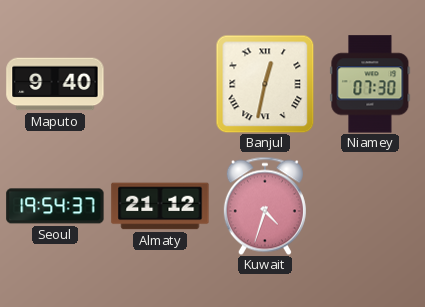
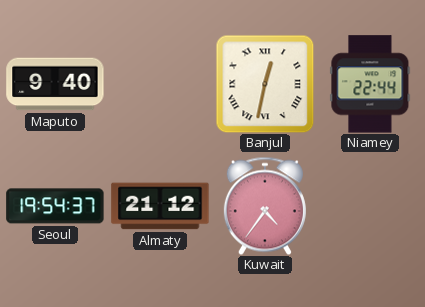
Niamey: 07:30 -> 22:44 (370, 84)
Kuwait: 4:33 -> 4:36 (265, 206)
